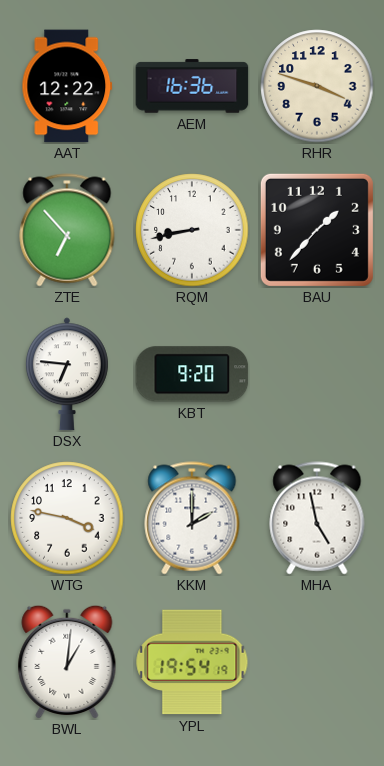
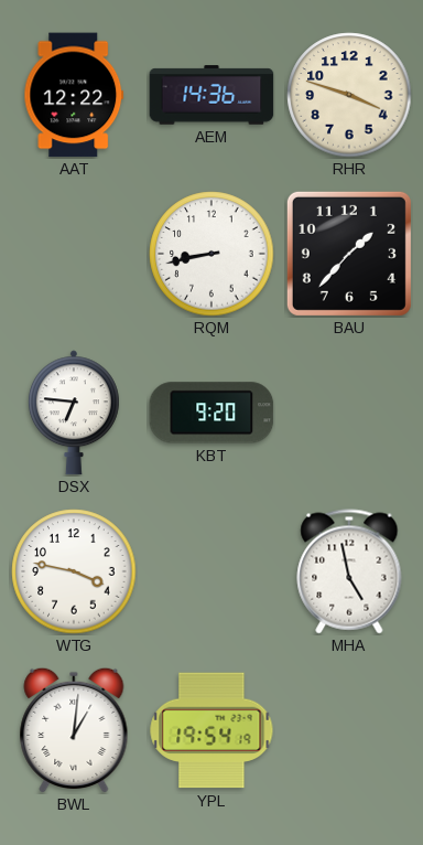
AEM: 16:36 -> 14:36 (211, 95)
ZTE: 6:53 -> none (67, 230)
KKM: 2:00 -> none (192, 518)
